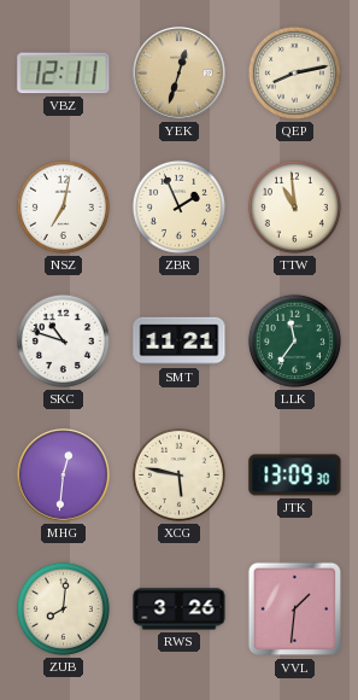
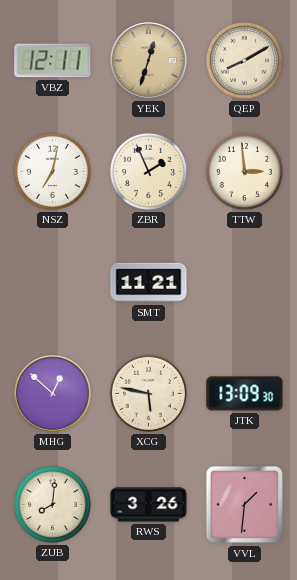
QEP: 8:13 -> 8:10 (244, 60)
TTW: 10:59 -> 2:59 (244, 171)
SKC: 10:48 -> none (63, 340)
LLK: 11:36 -> none (294, 340)
MHG: 12:31 -> 12:52 (53, 394)
